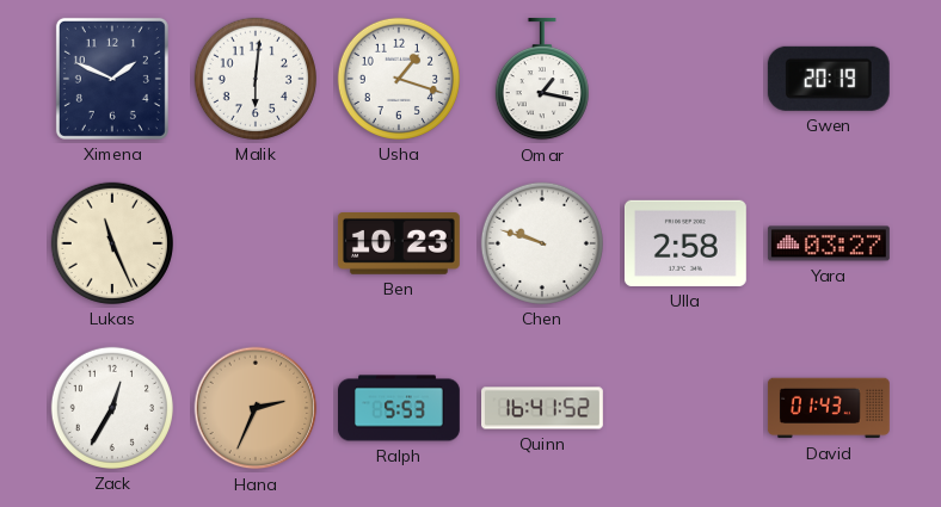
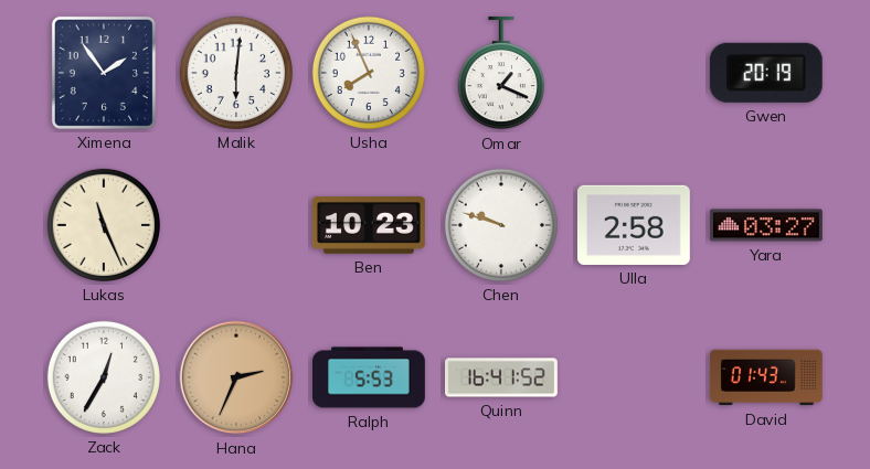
Ximena: 1:49 -> 1:54 (104, 73)
Usha: 1:18 -> 7:56 (369, 73)
Omar: 1:17 -> 1:19 (501, 73)
